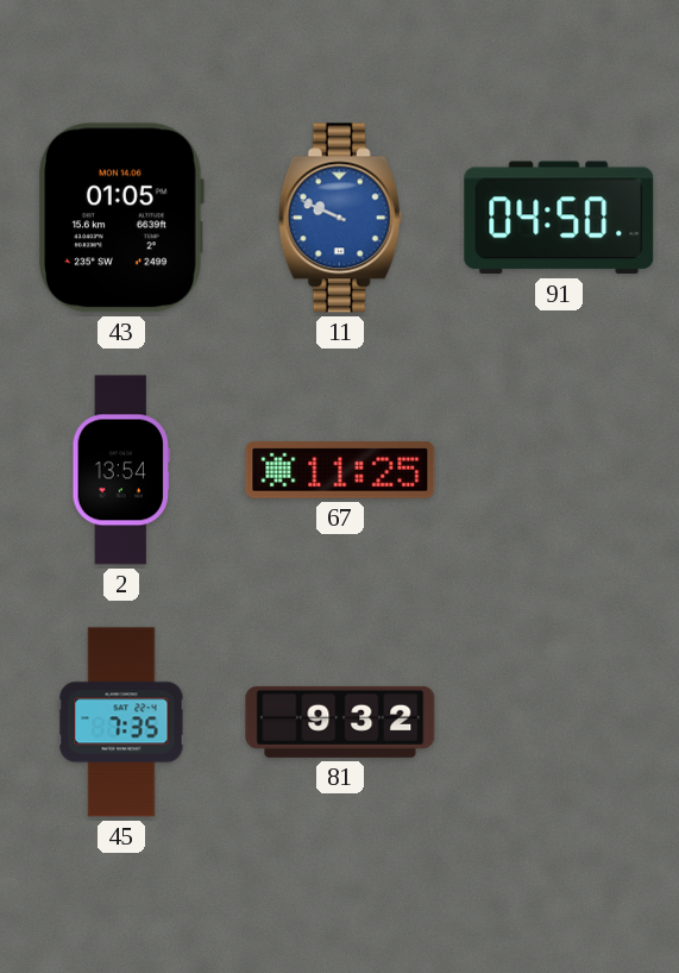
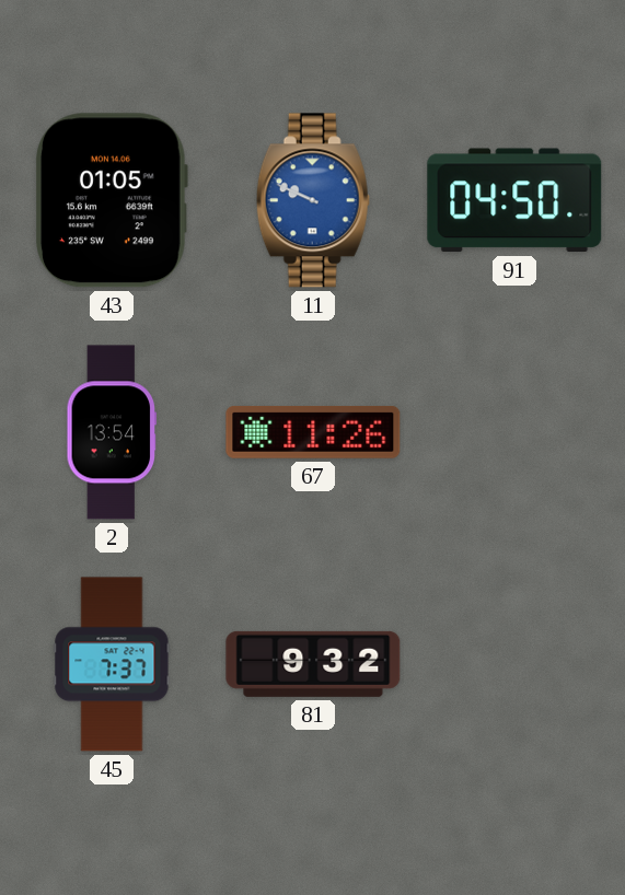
67: 11:25 -> 11:26 (313, 432)
45: 7:35 -> 7:37 (112, 664)
